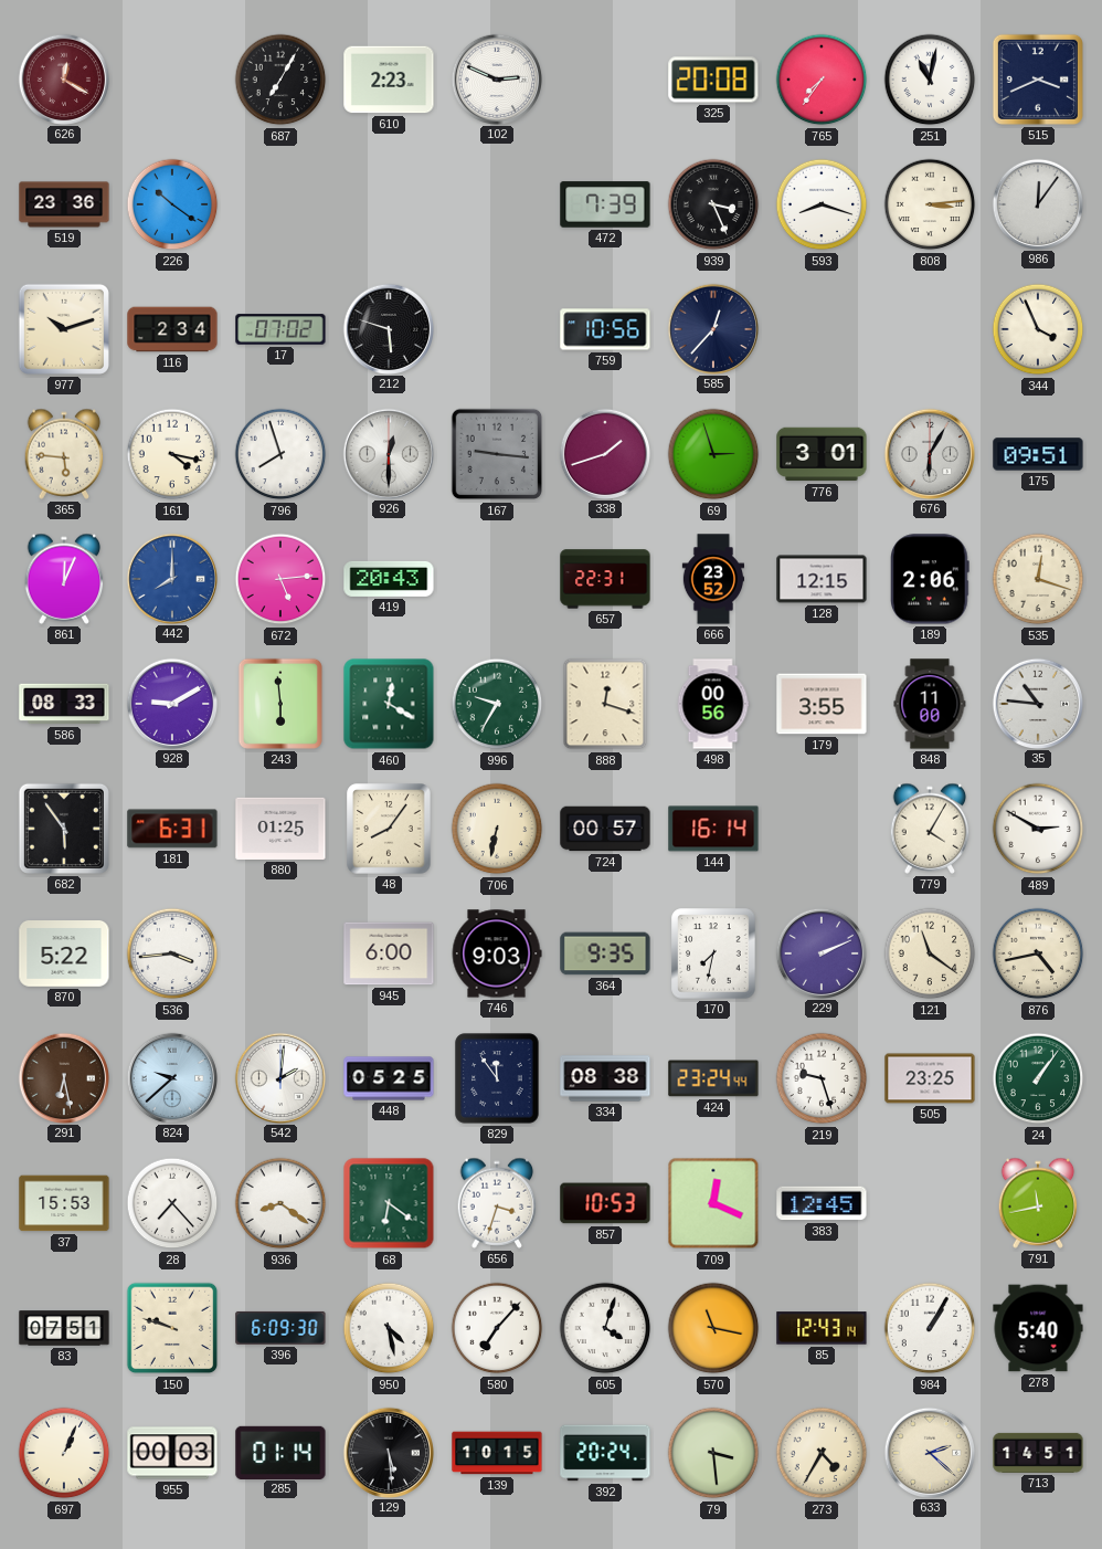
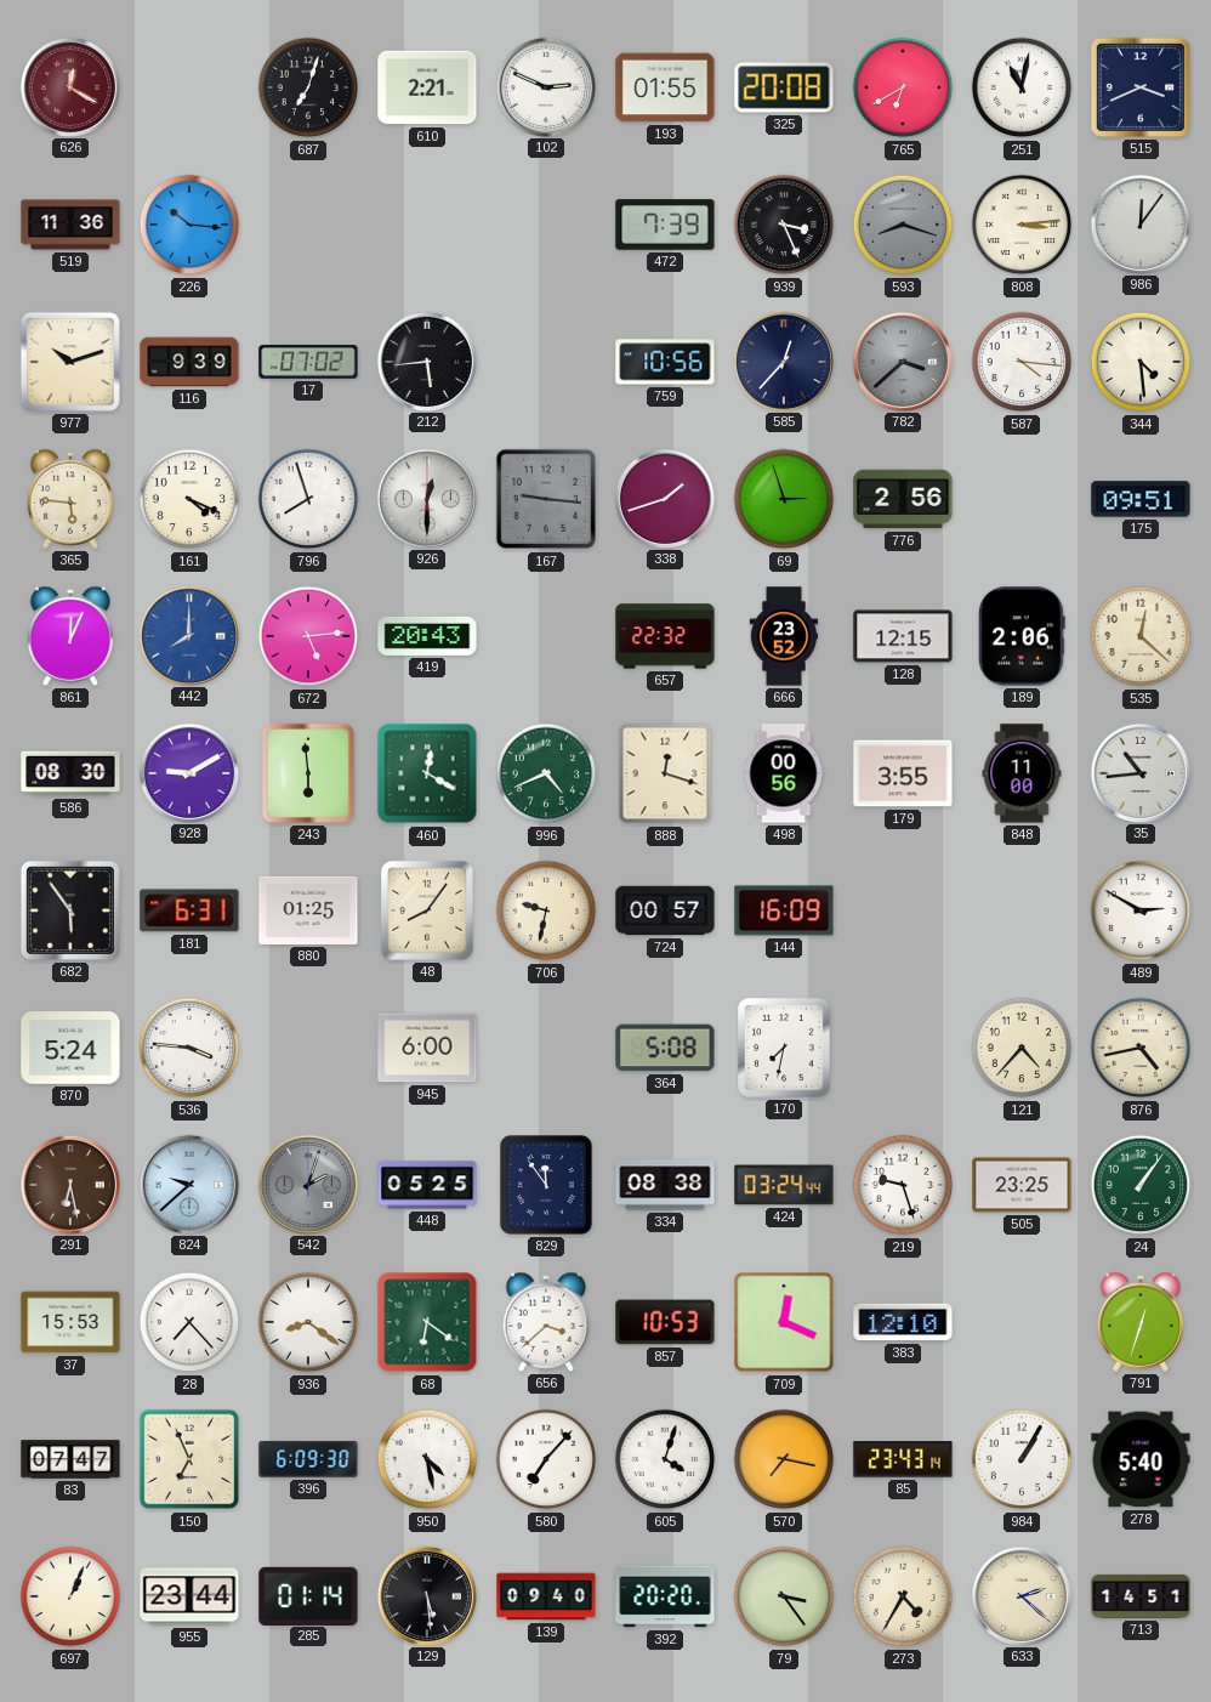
687: 7:05 -> 7:03 (308, 87)
610: 2:23 -> 2:21 (427, 87)
193: none -> 01:55 (665, 87)
765: 7:36 -> 6:40 (903, 87)
519: 23:36 -> 11:36 (70, 225)
226: 10:21 -> 10:16 (189, 225)
593 dial: white -> grey (903, 225)
116: 2:34 -> 9:39 (189, 362)
212: 5:48 -> 5:44 (426, 361)
782: none -> 3:38 (902, 361)
587: none -> 4:16 (1022, 362)
344: 3:56 -> 4:29 (1141, 362)
161: 4:17 -> 4:19 (189, 499)
776: 3:01 -> 2:56 (903, 499)
676: 6:05 -> none (929, 453)
657: 22:31 -> 22:32 (665, 636)
535: 12:18 -> 12:22 (1141, 636)
586: 08:33 -> 08:30 (70, 773)
996: 9:35 -> 4:41 (546, 773)
35: 10:46 -> 10:44 (1139, 772)
706: 6:32 -> 9:32 (546, 910)
144: 16:14 -> 16:09 (784, 910)
779: 4:05 -> none (930, 829)
870: 5:22 -> 5:24 (70, 1049)
536: 3:44 -> 3:46 (189, 1048)
746: 9:03 -> none (497, 953)
364: 9:35 -> 5:08 (665, 1048)
229: 2:11 -> none (820, 952)
121: 11:21 -> 4:37 (1022, 1048)
542: 2:01 -> 2:03 (307, 1184)
542 dial: white -> grey (307, 1184)
424: 23:24 -> 03:24 (784, 1185)
656: 3:33 -> 3:38 (546, 1322)
383: 12:45 -> 12:10 (903, 1322)
791: 11:43 -> 12:33 (1141, 1322)
83: 07:51 -> 07:47 (70, 1459)
150: 9:48 -> 6:56 (189, 1459)
570: 11:17 -> 7:17 (784, 1459)
85: 12:43 -> 23:43 (903, 1459)
955: 00:03 -> 23:44 (189, 1596)
139: 10:15 -> 09:40 (546, 1596)
392: 20:24 -> 20:20 (665, 1596)
79: 3:29 -> 3:24 (784, 1596)
